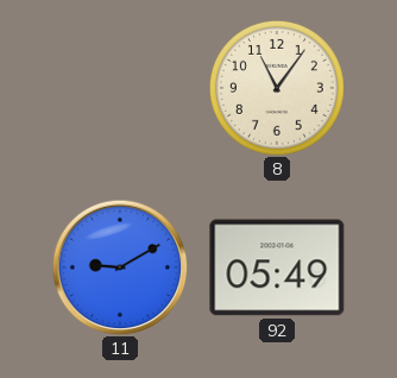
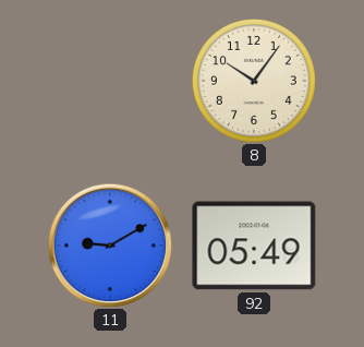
8: 11:06 -> 10:06 (254, 81)
